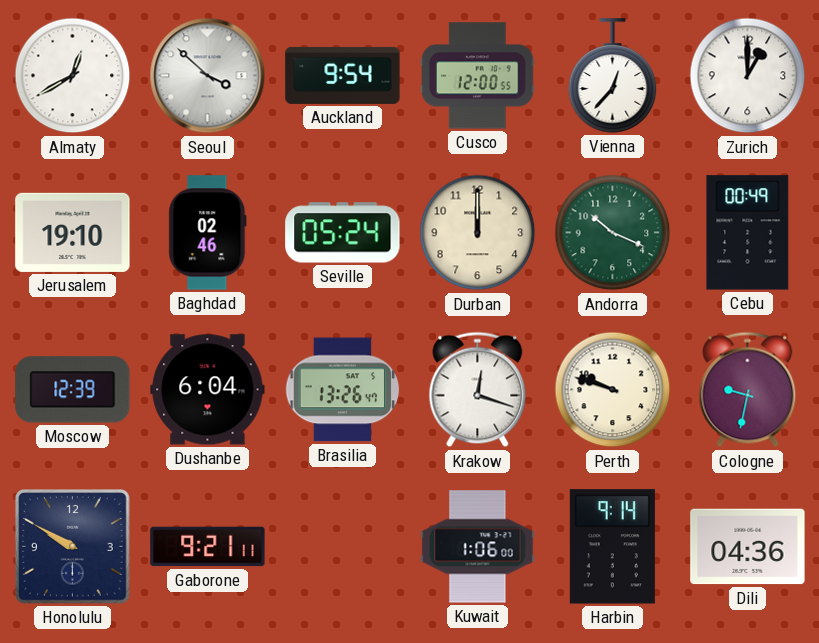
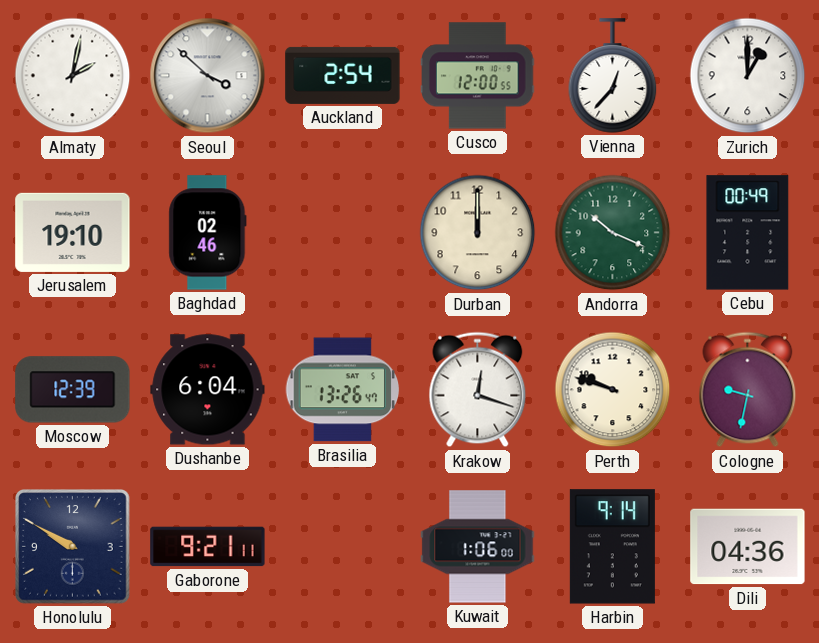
Almaty: 12:40 -> 2:02 (73, 76)
Auckland: 9:54 -> 2:54 (343, 75)
Seville: 05:24 -> none (343, 233)
